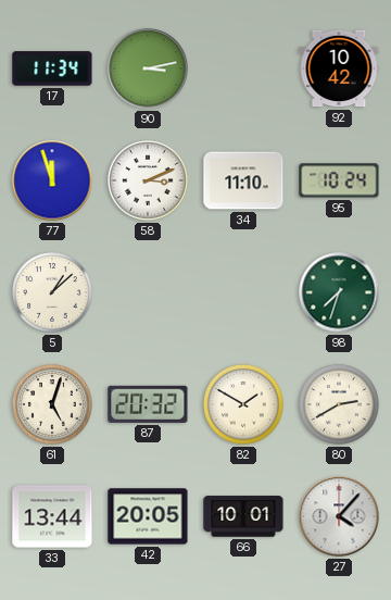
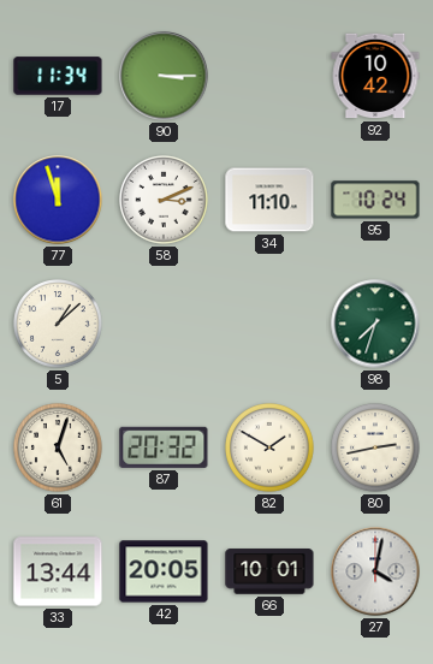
90: 3:13 -> 3:15 (164, 76)
80: 2:40 -> 2:43 (375, 447)
27: 4:07 -> 4:02 (375, 571)
